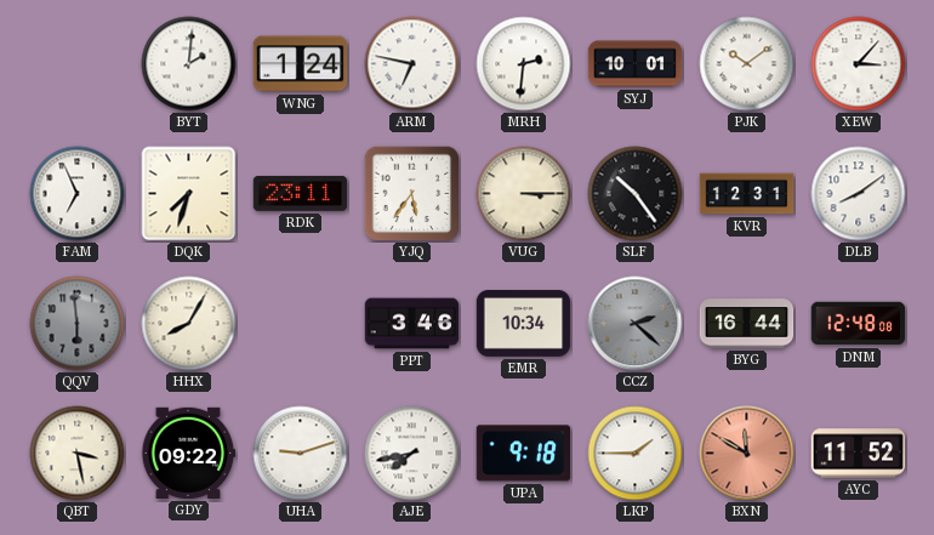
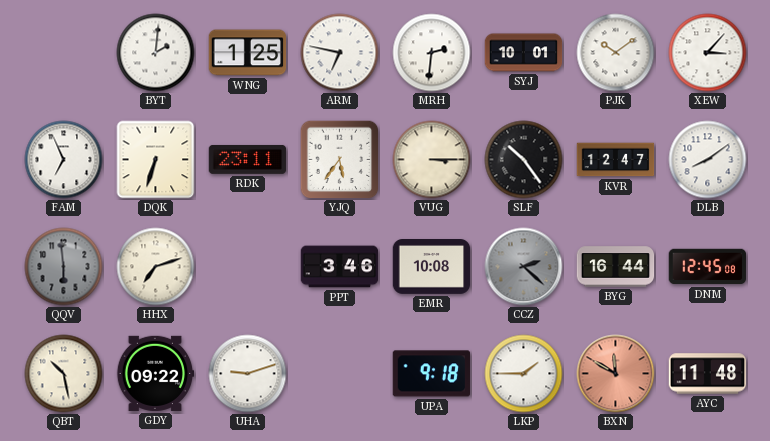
WNG: 1:24 -> 1:25 (248, 53)
DQK: 7:33 -> 6:33 (156, 160)
KVR: 12:31 -> 12:47 (616, 160)
HHX: 8:05 -> 7:12 (156, 267)
EMR: 10:34 -> 10:08 (432, 267)
DNM: 12:48 -> 12:45 (708, 267)
QBT: 3:28 -> 10:28 (64, 374)
AJE: 7:43 -> none (412, 454)
AYC: 11:52 -> 11:48 (708, 374)
